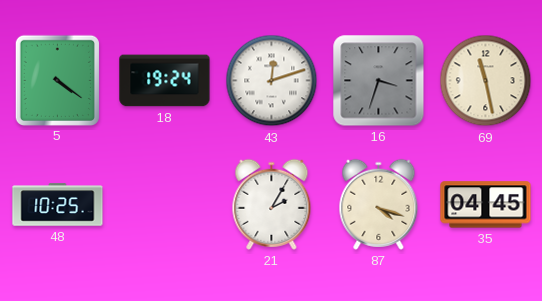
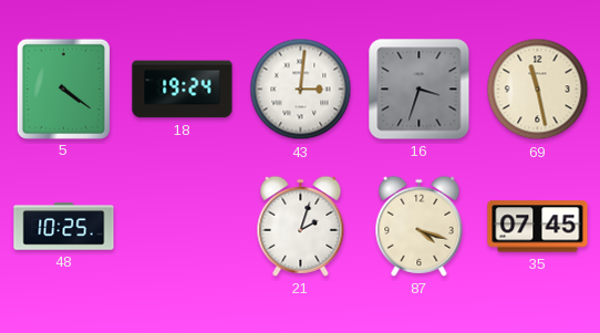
43: 12:12 -> 3:01 (301, 90)
21: 2:05 -> 2:03 (301, 226)
35: 04:45 -> 07:45 (538, 227)
